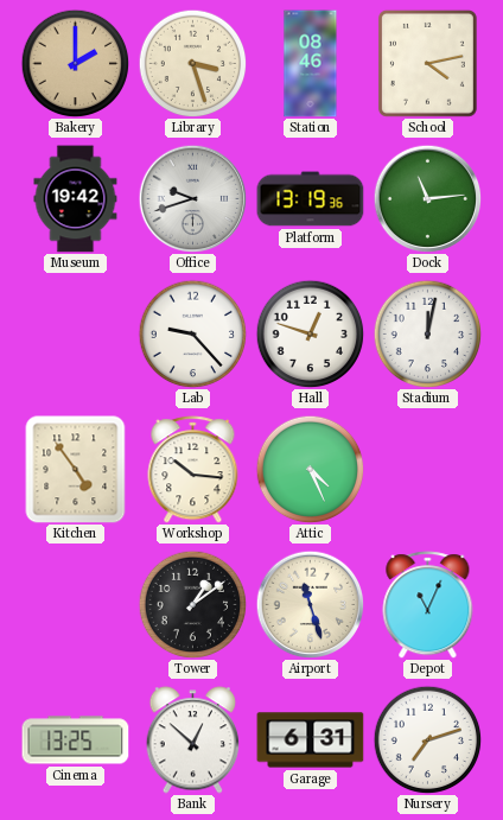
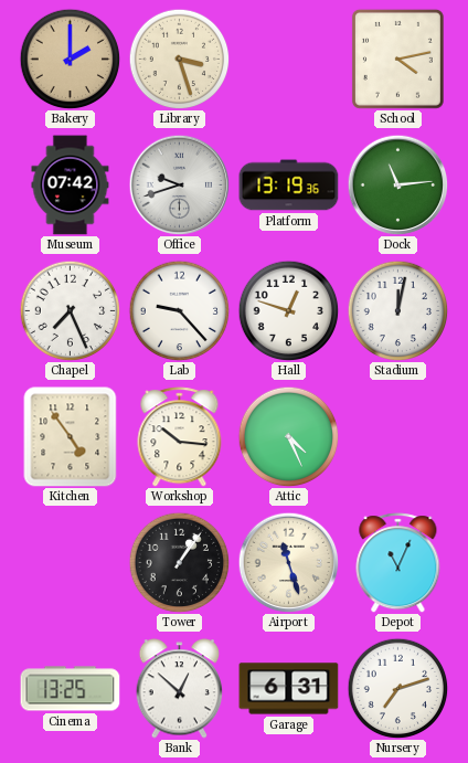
Station: 08:46 -> none (311, 64)
Museum: 19:42 -> 07:42 (71, 186)
Chapel: none -> 7:26 (70, 310)
Tower: 1:09 -> 1:06 (179, 562)
